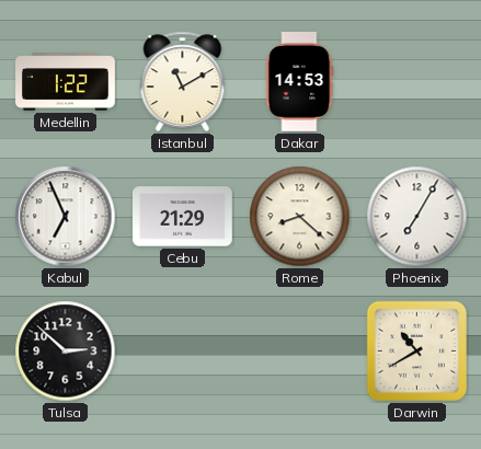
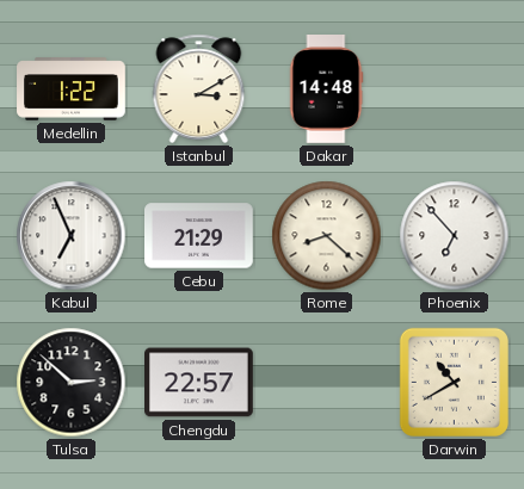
Istanbul: 11:10 -> 3:10 (199, 88)
Dakar: 14:53 -> 14:48 (326, 89)
Phoenix: 7:05 -> 6:53 (455, 236)
Chengdu: none -> 22:57 (199, 383)
